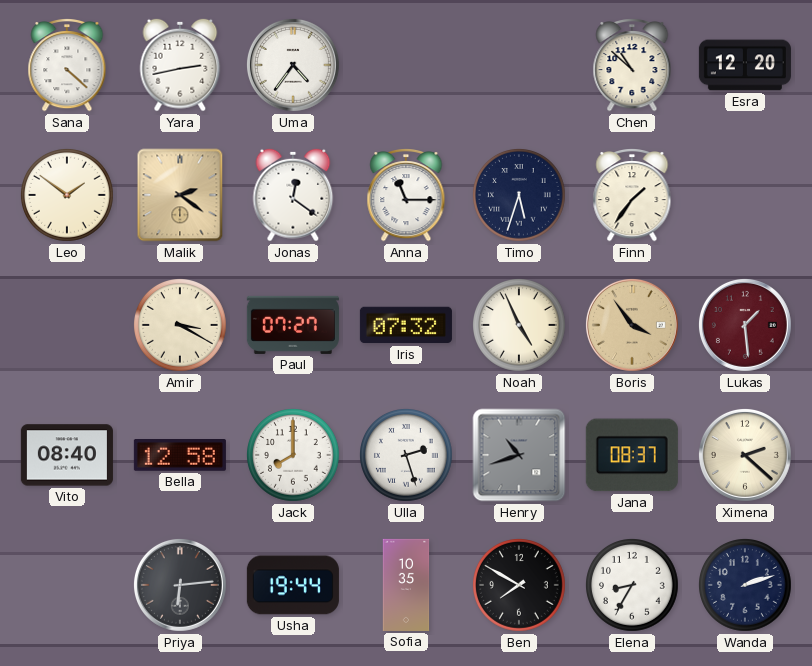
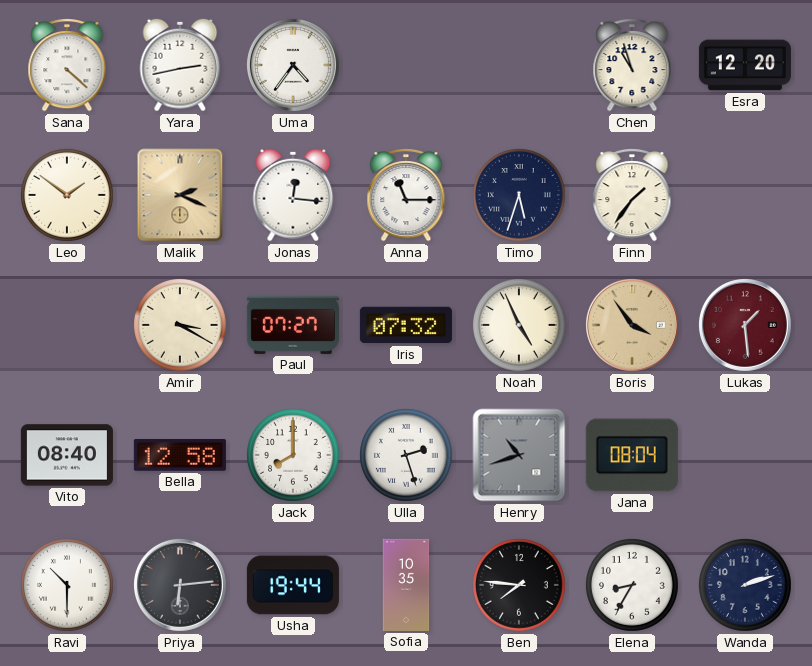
Chen: 10:52 -> 10:57 (632, 66)
Malik: 2:21 -> 2:19 (180, 195)
Jonas: 12:21 -> 12:16 (293, 195)
Jana: 08:37 -> 08:04 (632, 455)
Ximena: 2:22 -> none (745, 455)
Ravi: none -> 10:30 (68, 586)
Ben: 7:50 -> 7:46 (520, 586)
